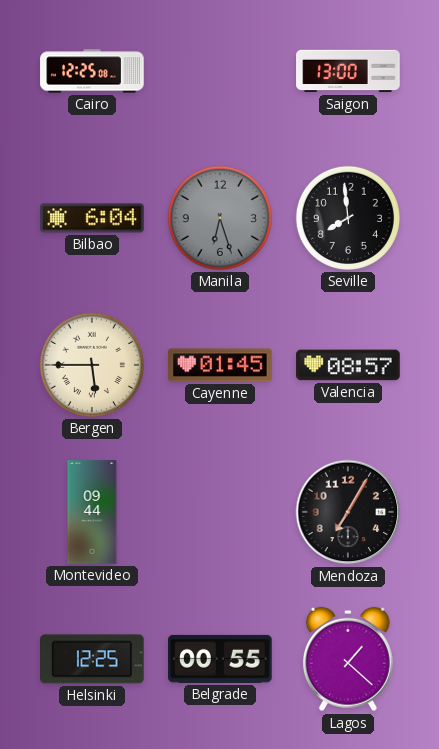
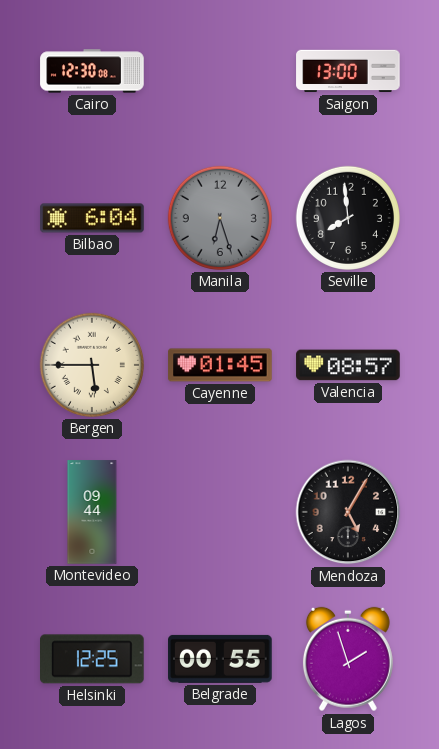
Cairo: 12:25 -> 12:30 (92, 71)
Mendoza: 7:05 -> 5:05 (348, 512)
Lagos: 1:22 -> 1:57 (348, 659)
